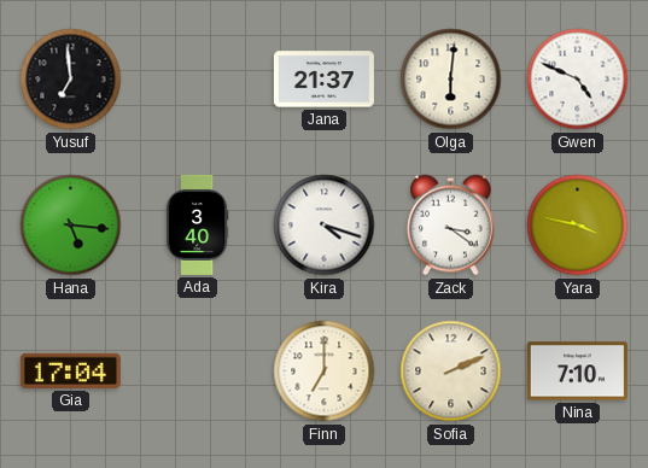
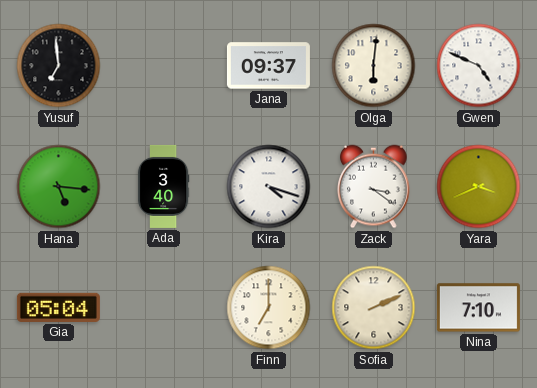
Jana: 21:37 -> 09:37 (268, 66)
Yara: 3:47 -> 3:41 (479, 187)
Gia: 17:04 -> 05:04 (58, 307)
